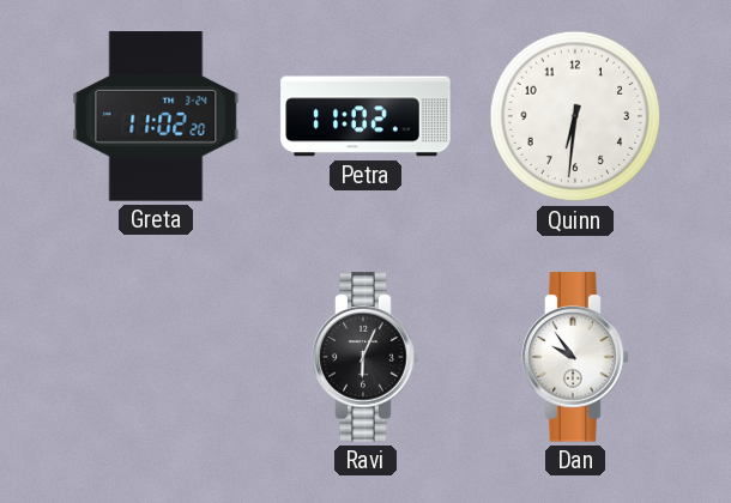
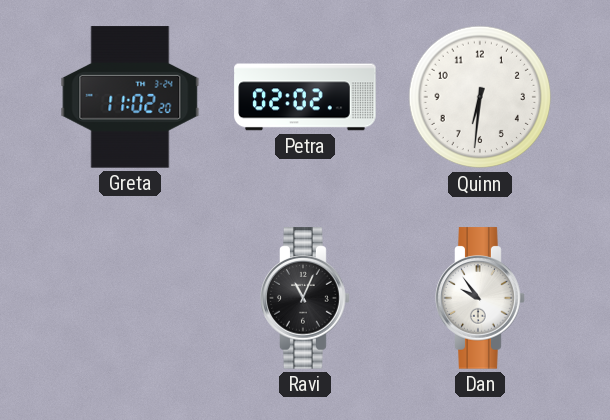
Petra: 11:02 -> 02:02 (305, 97)
Ravi: 6:04 -> 11:04 (305, 298)
